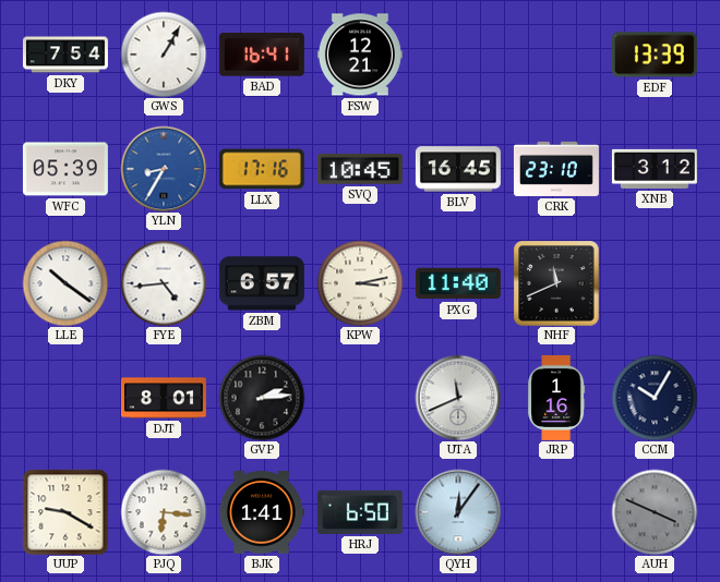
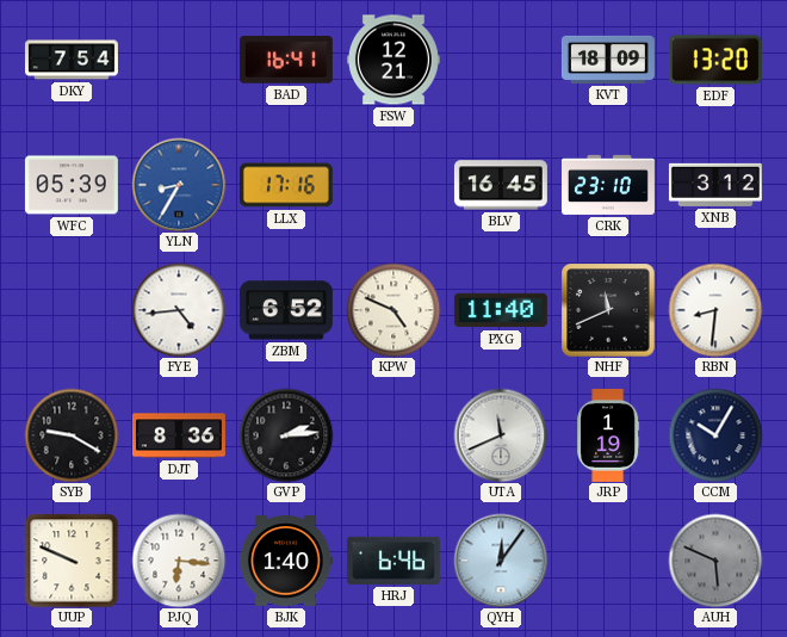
GWS: 1:05 -> none (164, 54)
KVT: none -> 18:09 (608, 60)
EDF: 13:39 -> 13:20 (715, 60)
SVQ: 10:45 -> none (360, 169)
LLE: 10:21 -> none (65, 283)
ZBM: 6:57 -> 6:52 (286, 310)
KPW: 3:13 -> 4:49 (393, 310)
RBN: none -> 8:31 (715, 310)
SYB: none -> 9:20 (72, 435)
DJT: 8:01 -> 8:36 (179, 435)
JRP: 1:16 -> 1:19 (608, 435)
UUP: 9:20 -> 9:49 (72, 561)
BJK: 1:41 -> 1:40 (286, 561)
HRJ: 6:50 -> 6:46 (393, 561)
AUH: 3:49 -> 5:49 (715, 561)
